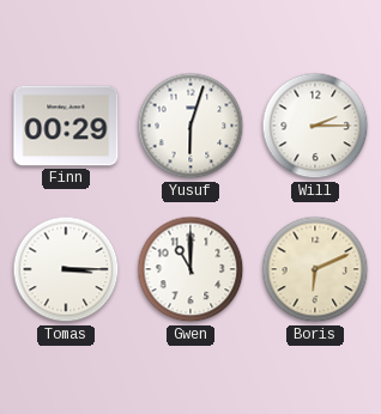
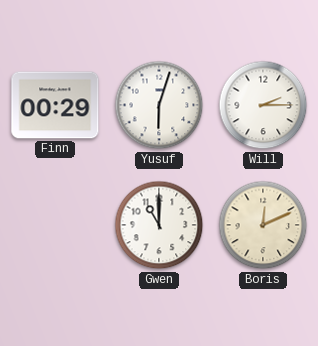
Tomas: 3:15 -> none (66, 269)
Boris: 6:11 -> 12:11 (263, 225)
